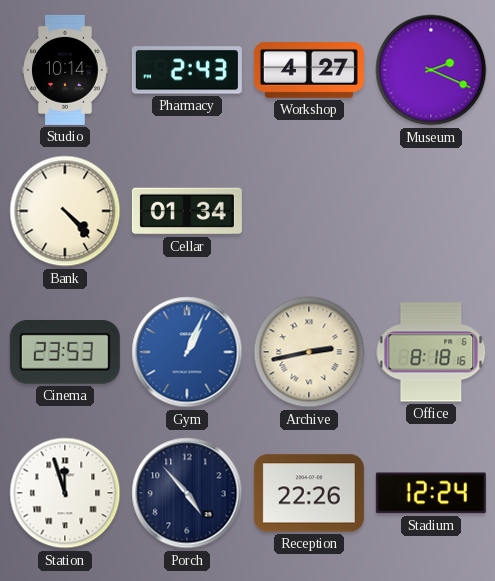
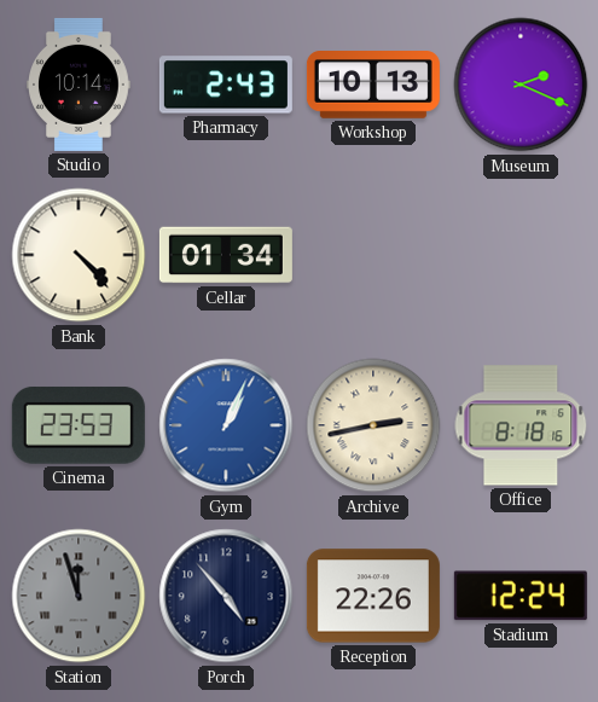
Workshop: 4:27 -> 10:13 (373, 85)
Station dial: white -> grey (79, 596)
